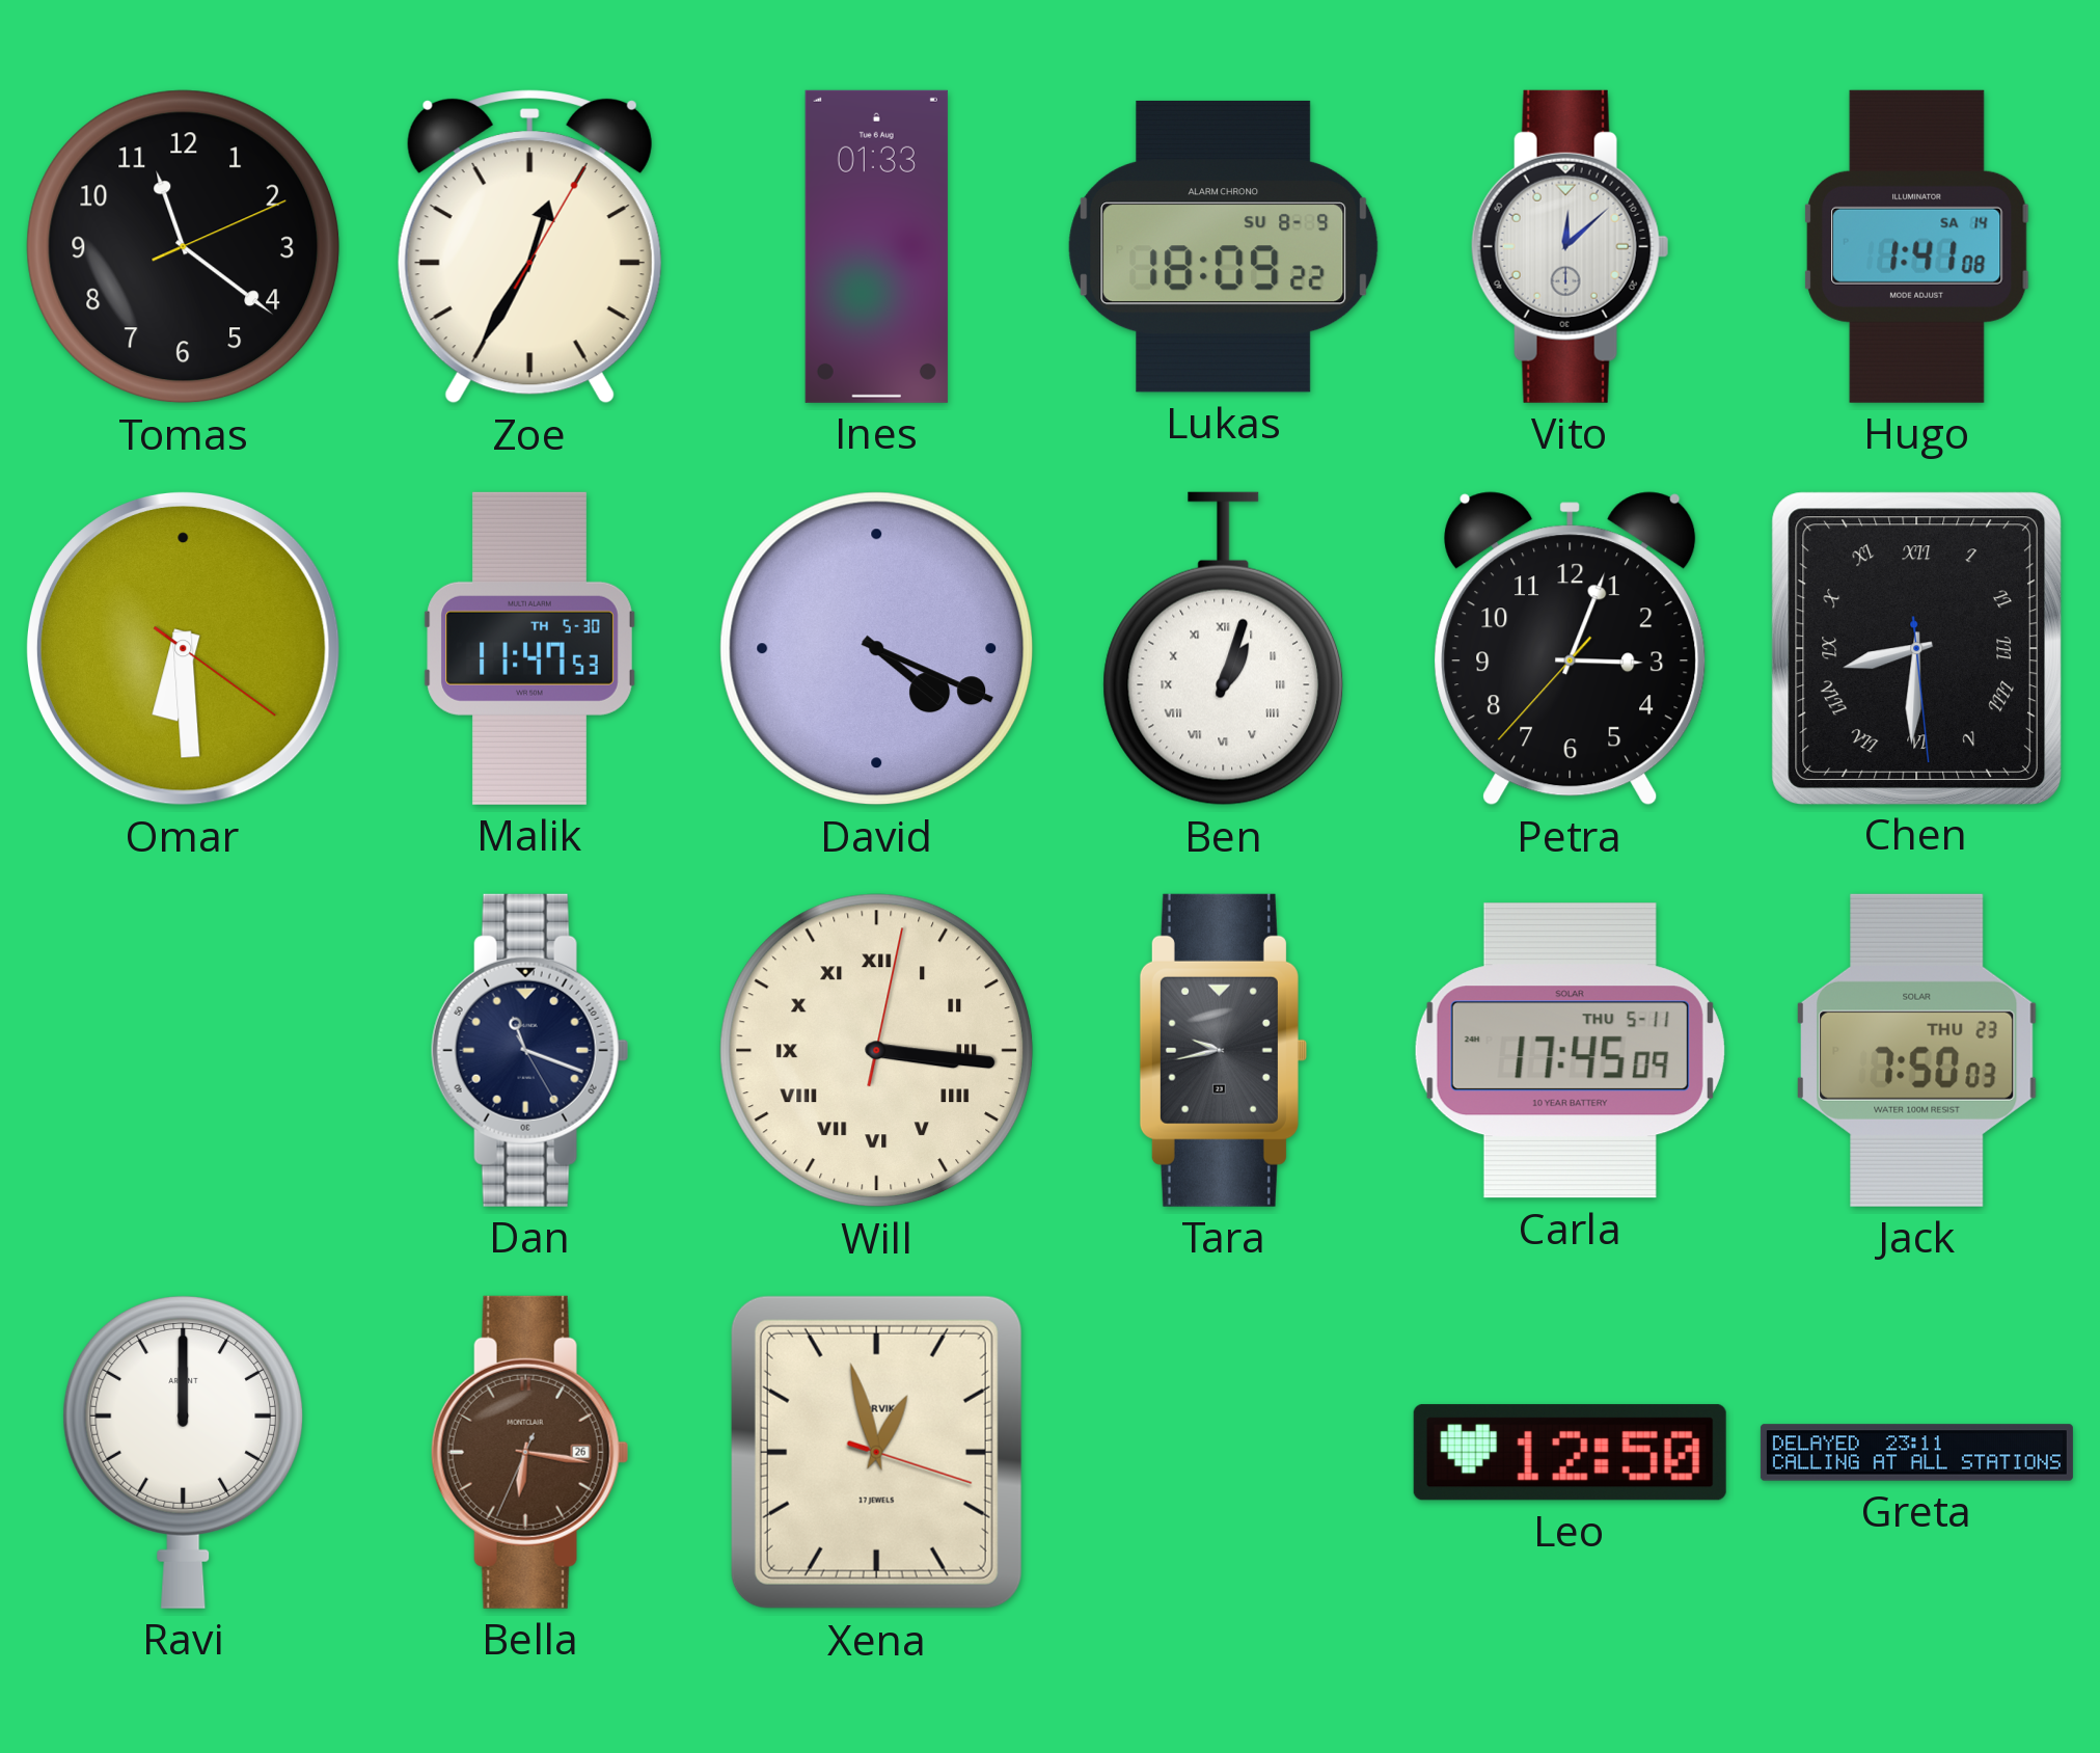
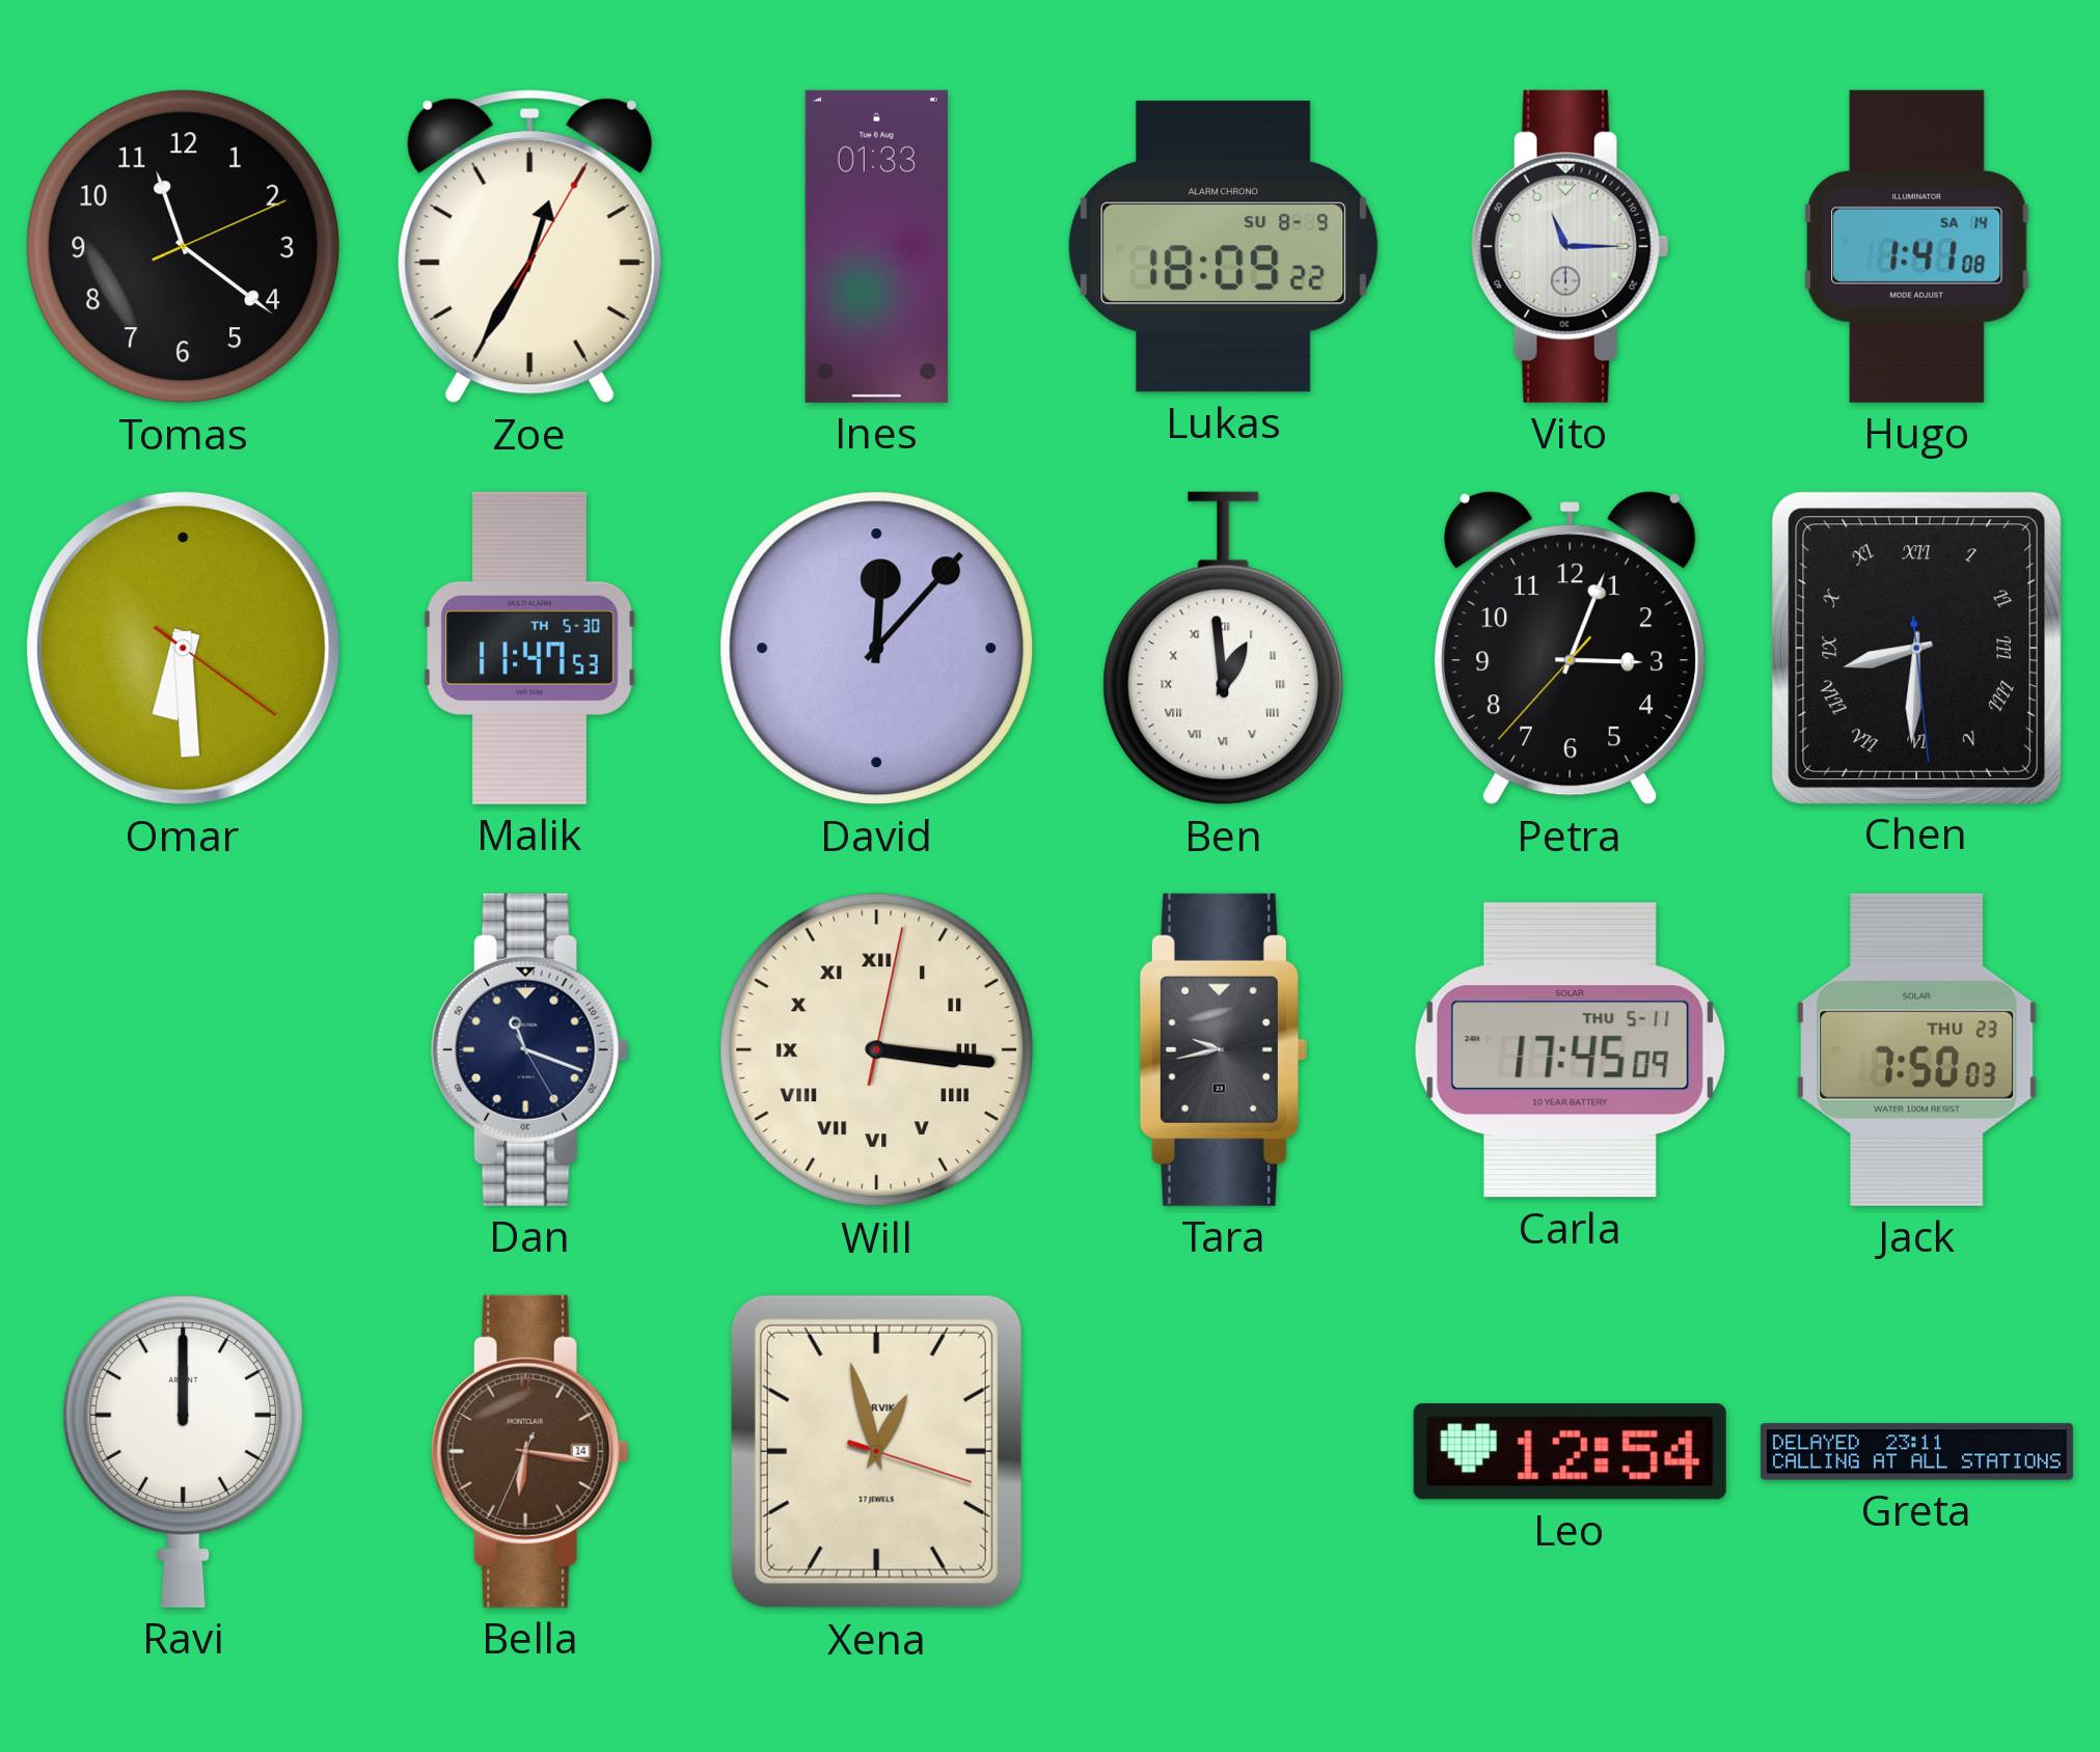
Vito: 12:08 -> 11:15 (1570, 246)
David: 4:19 -> 12:07 (877, 649)
Ben: 1:03 -> 12:59 (1224, 649)
Bella date: 26 -> 14 (529, 1451)
Leo: 12:50 -> 12:54 (1570, 1452)
